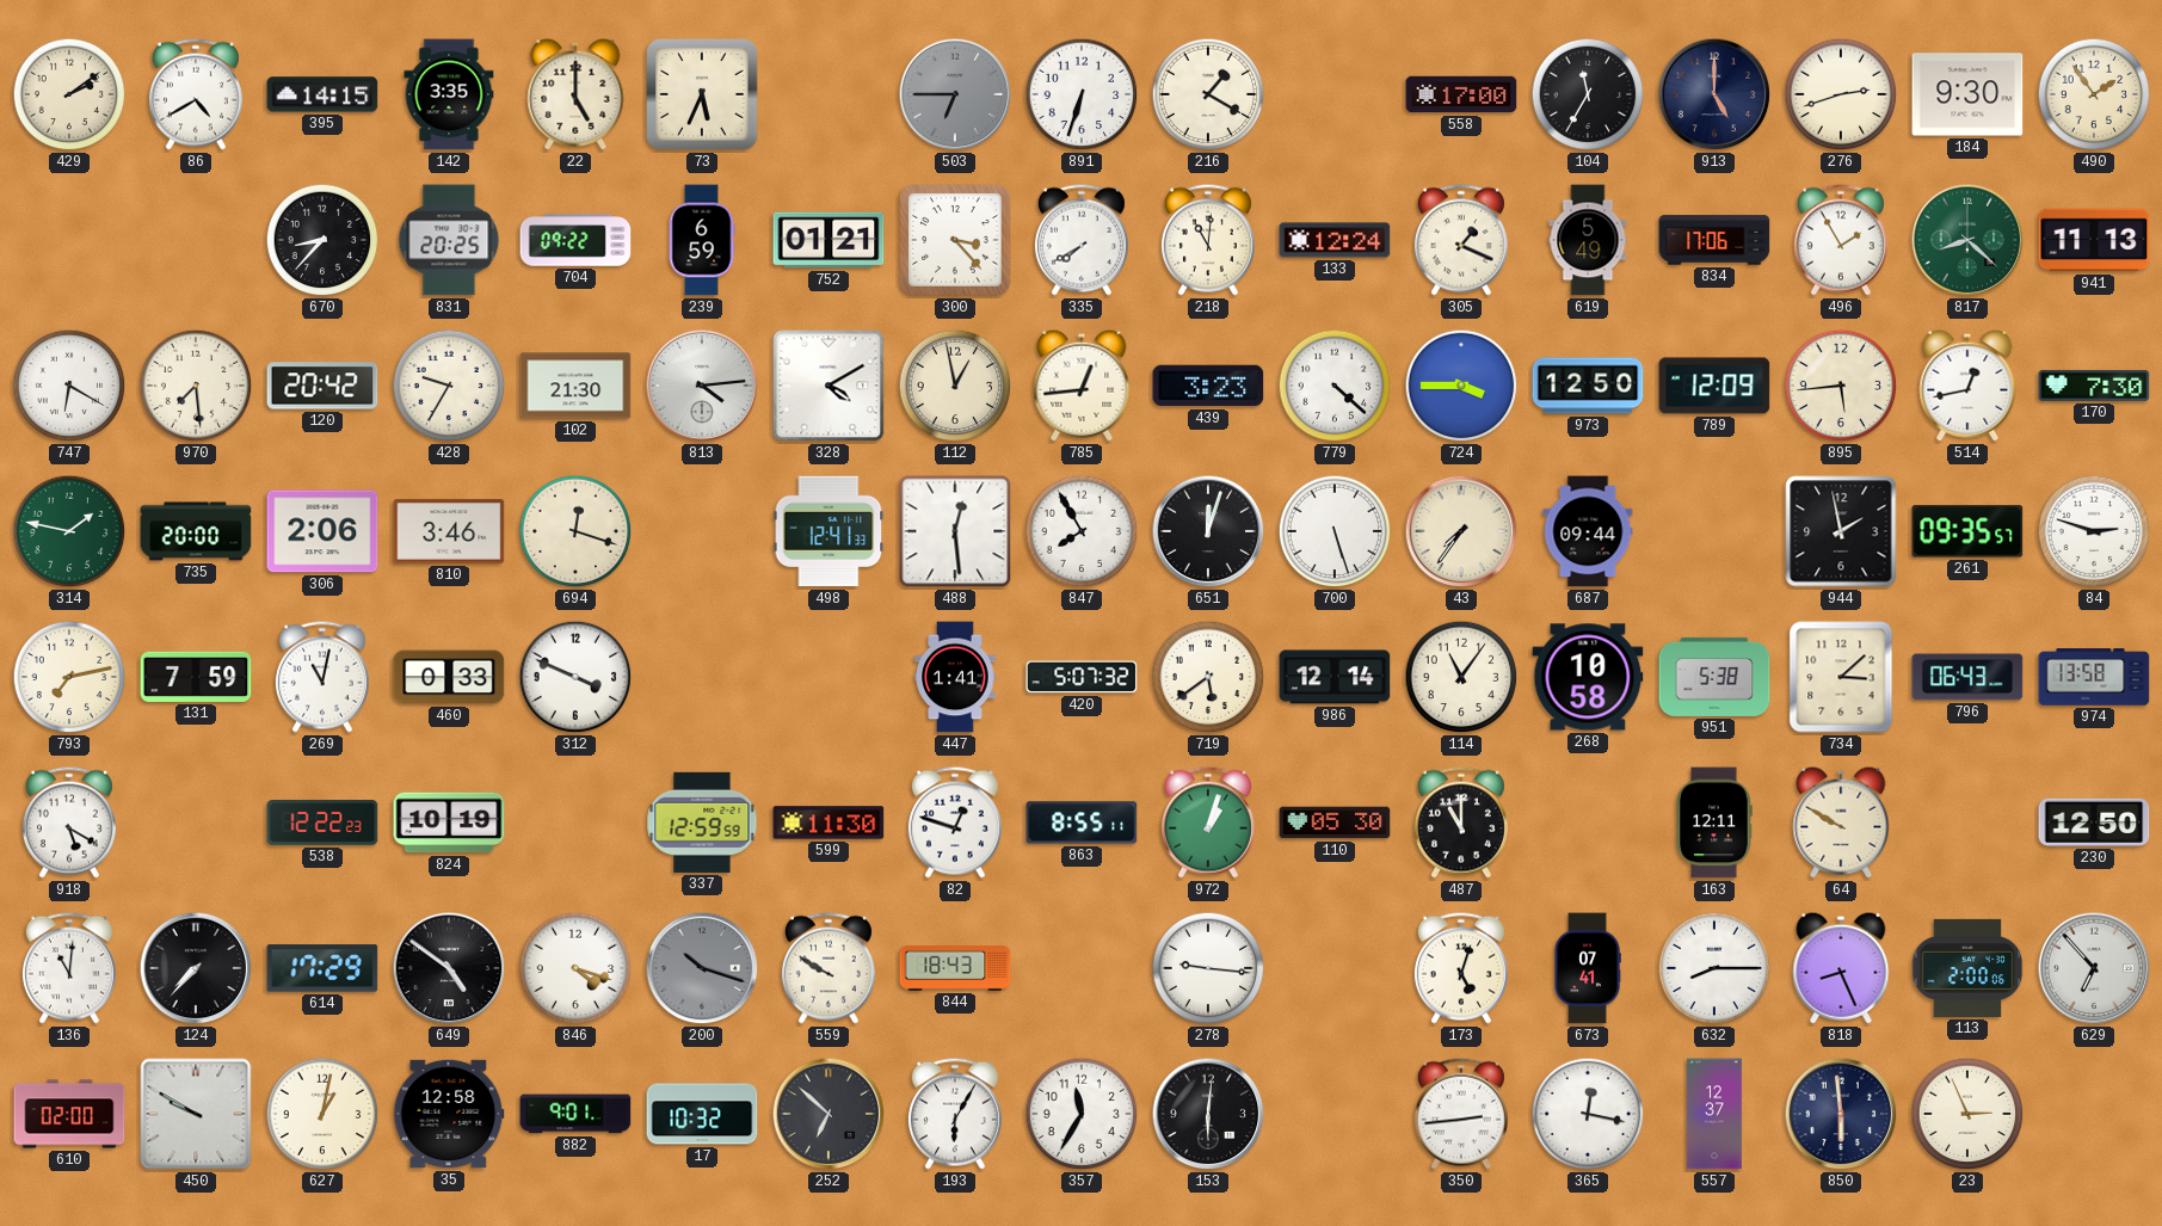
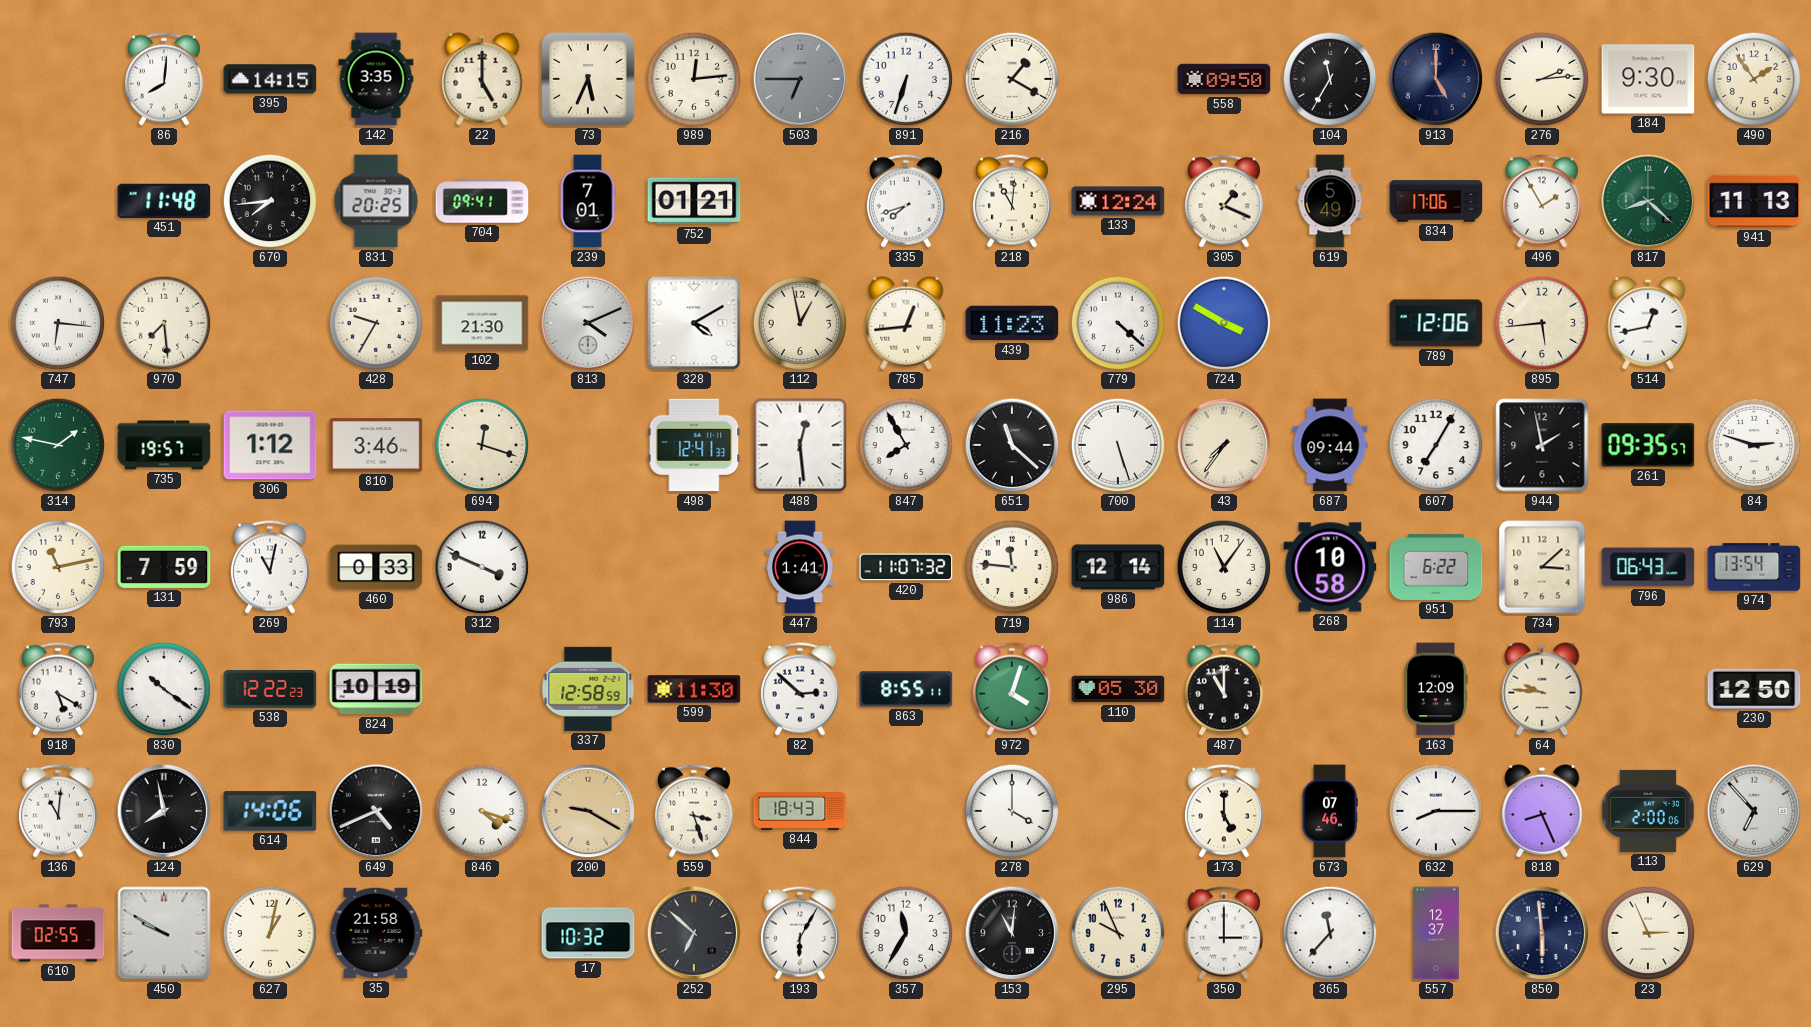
429: 2:09 -> none (69, 94)
86: 4:40 -> 8:01 (164, 79)
989: none -> 12:14 (694, 79)
558: 17:00 -> 09:50 (1224, 79)
276: 2:42 -> 2:14 (1542, 79)
451: none -> 11:48 (164, 201)
670: 8:37 -> 7:44 (270, 201)
704: 09:22 -> 09:41 (482, 201)
239: 6:59 -> 7:01 (588, 201)
300: 3:23 -> none (955, 240)
335: 7:40 -> 7:42 (906, 201)
747: 6:20 -> 6:16 (58, 323)
120: 20:42 -> none (322, 386)
813: 4:14 -> 4:11 (588, 323)
439: 3:23 -> 11:23 (1012, 323)
724: 3:45 -> 3:50 (1224, 323)
973: 12:50 -> none (1588, 386)
789: 12:09 -> 12:06 (1436, 323)
170: 7:30 -> none (2094, 386)
735: 20:00 -> 19:57 (164, 445)
306: 2:06 -> 1:12 (270, 445)
651: 12:03 -> 11:22 (1012, 445)
607: none -> 7:05 (1436, 445)
793: 7:13 -> 11:13 (58, 567)
420: 5:07 -> 11:07 (906, 567)
719: 5:39 -> 11:46 (1012, 567)
951: 5:38 -> 6:22 (1436, 567)
974: 13:58 -> 13:54 (1754, 567)
830: none -> 10:21 (164, 689)
337: 12:59 -> 12:58 (588, 689)
82: 12:48 -> 2:52 (800, 689)
972: 1:03 -> 4:03 (1012, 689)
163: 12:11 -> 12:09 (1436, 689)
64: 9:50 -> 9:46 (1542, 689)
124: 7:37 -> 7:58 (164, 811)
614: 17:29 -> 14:06 (270, 811)
649: 4:51 -> 4:41 (376, 811)
200: 10:18 -> 9:20 (588, 811)
200 dial: grey -> champagne (588, 811)
559: 9:50 -> 3:27 (694, 811)
278: 9:16 -> 4:00 (1012, 811)
173: 5:03 -> 5:00 (1224, 811)
673: 07:41 -> 07:46 (1330, 811)
610: 02:00 -> 02:55 (58, 933)
35: 12:58 -> 21:58 (376, 933)
882: 9:01 -> none (575, 1114)
153: 6:01 -> 11:01 (1012, 933)
295: none -> 9:56 (1118, 933)
350: 2:44 -> 3:00 (1224, 933)
365: 12:17 -> 11:37 (1330, 933)
